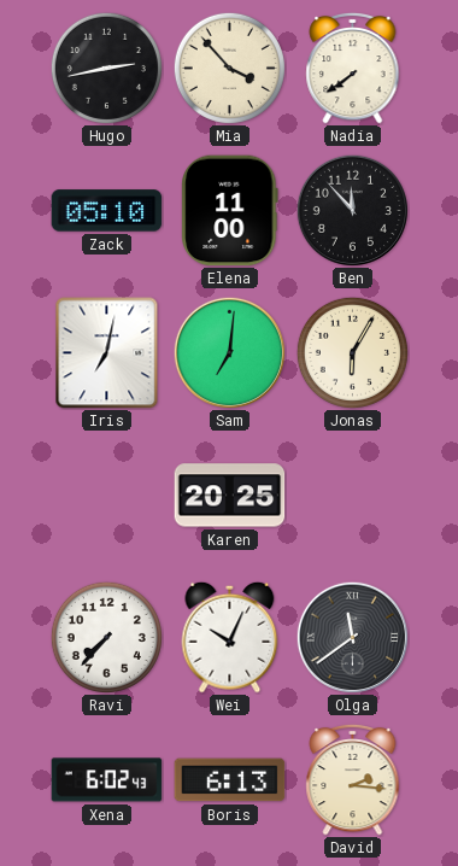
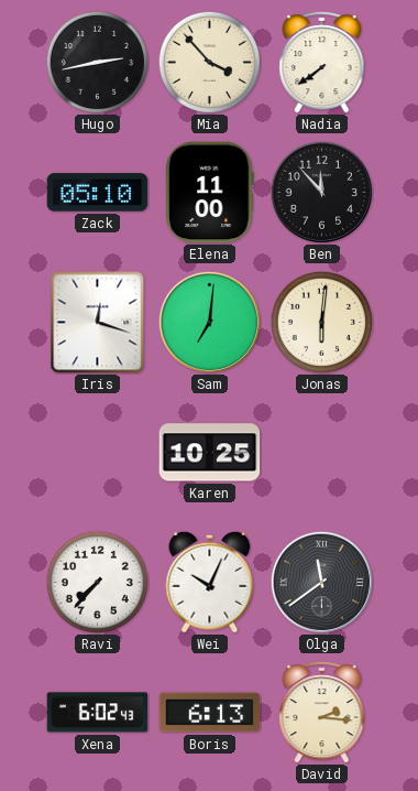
Iris: 7:02 -> 12:18 (98, 323)
Jonas: 6:05 -> 6:01 (321, 322)
Karen: 20:25 -> 10:25 (210, 453)
